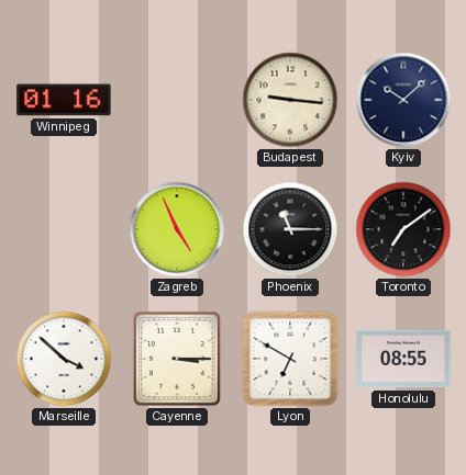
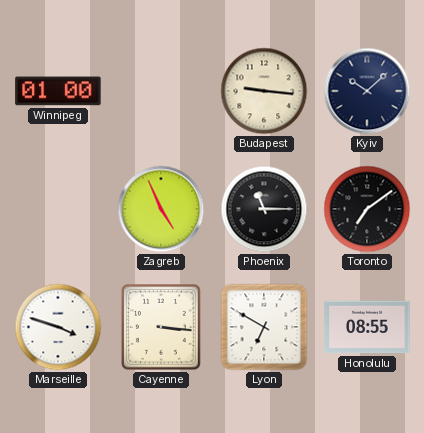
Winnipeg: 01:16 -> 01:00 (58, 91)
Marseille: 3:52 -> 3:48 (58, 327)
Cayenne: 3:15 -> 3:16 (162, 328)
